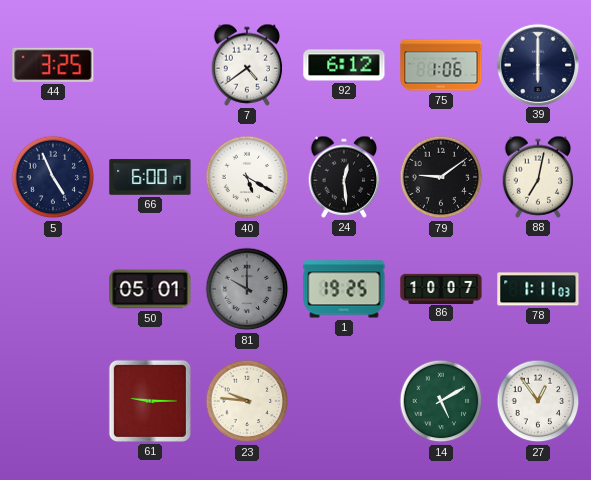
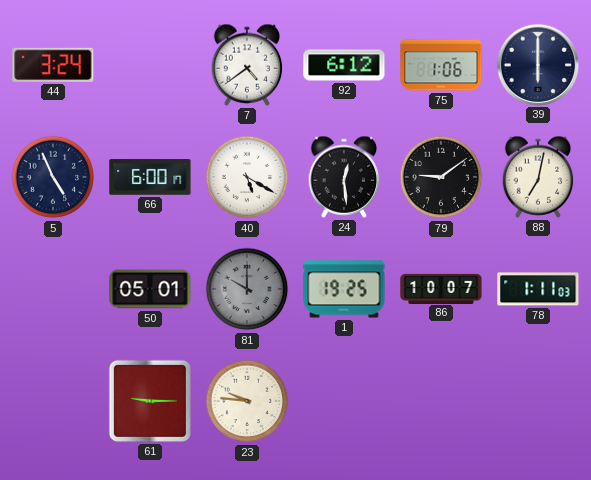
44: 3:25 -> 3:24 (53, 65)
14: 5:10 -> none (441, 401)
27: 12:54 -> none (538, 401)
